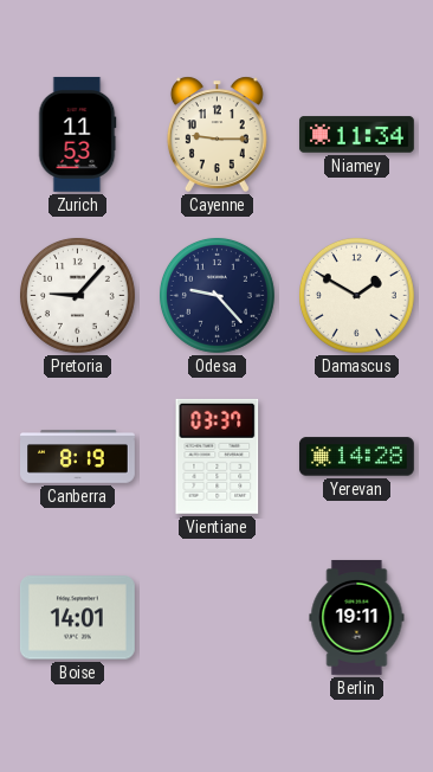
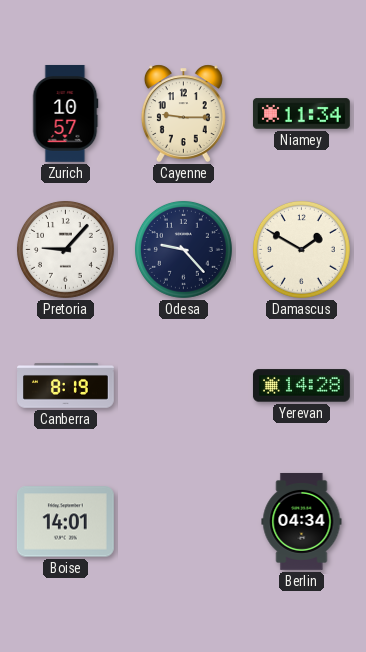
Zurich: 11:53 -> 10:57 (65, 113)
Vientiane: 03:37 -> none (218, 456)
Berlin: 19:11 -> 04:34 (302, 521)
